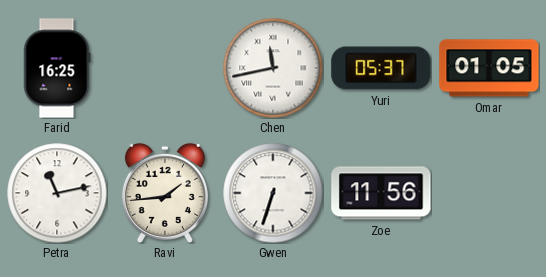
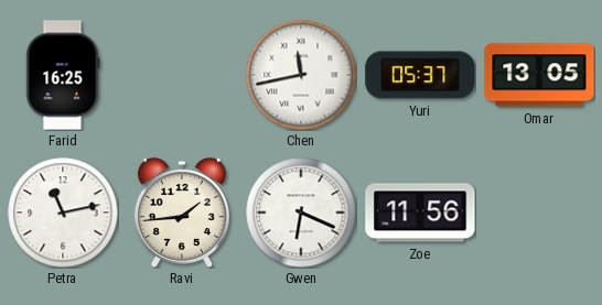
Omar: 01:05 -> 13:05 (539, 75)
Gwen: 6:33 -> 6:19 (301, 213)
